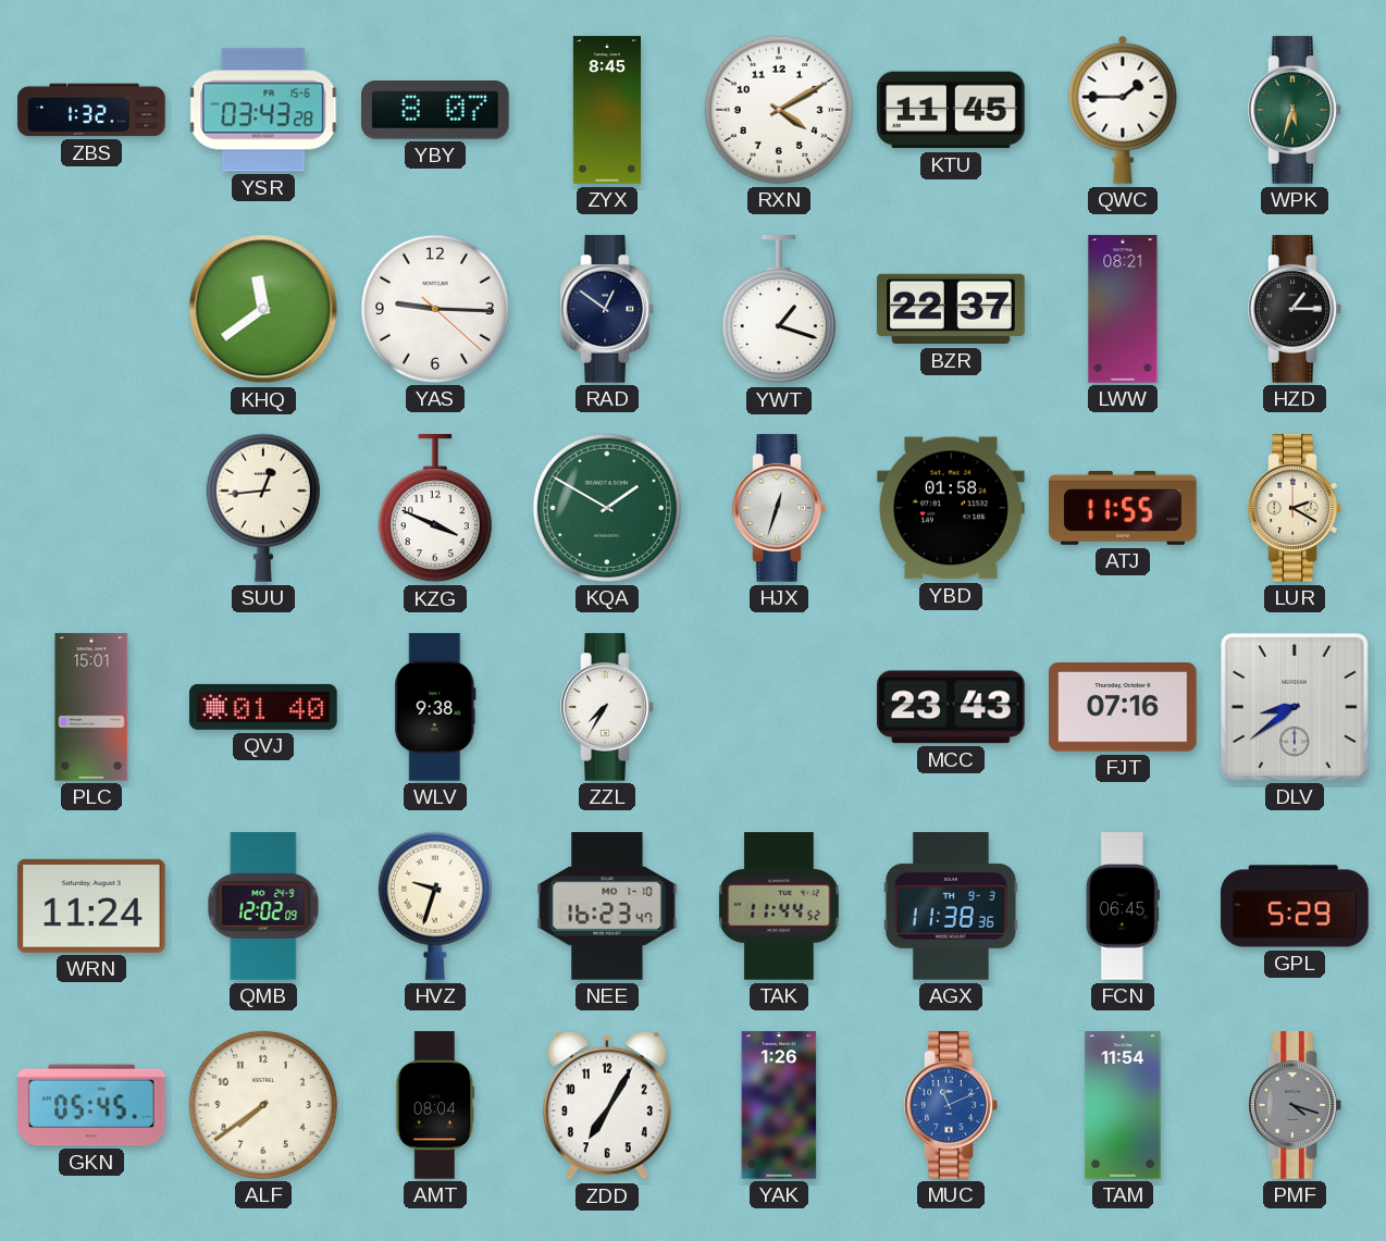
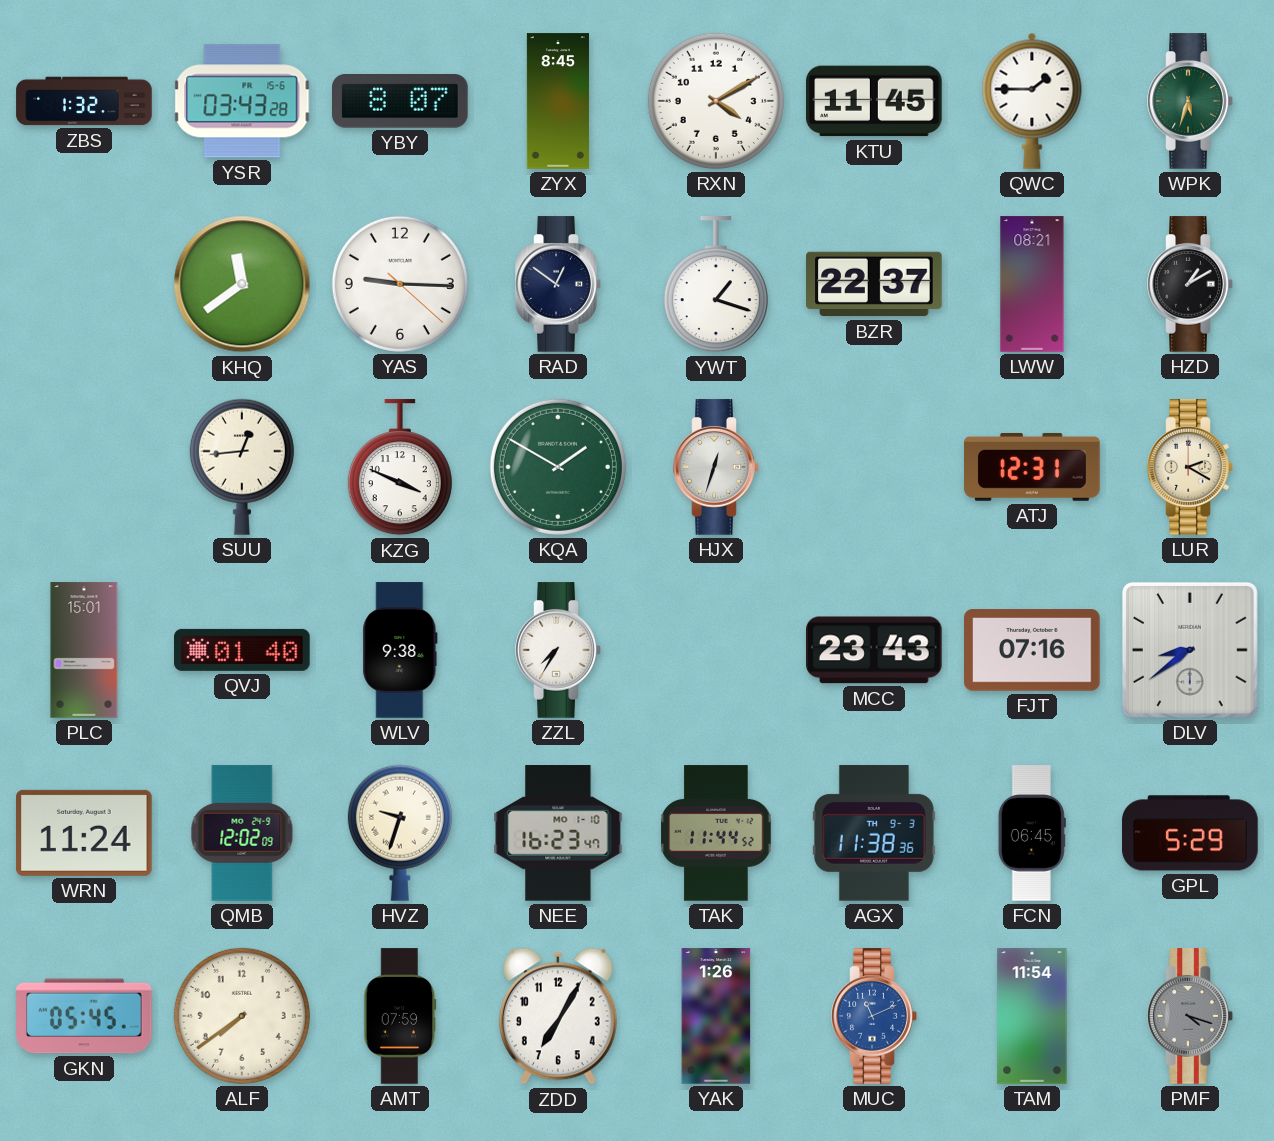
HZD: 1:15 -> 1:10 (1190, 284)
YBD: 01:58 -> none (951, 508)
ATJ: 11:55 -> 12:31 (1032, 467)
AMT: 08:04 -> 07:59 (400, 1016)
